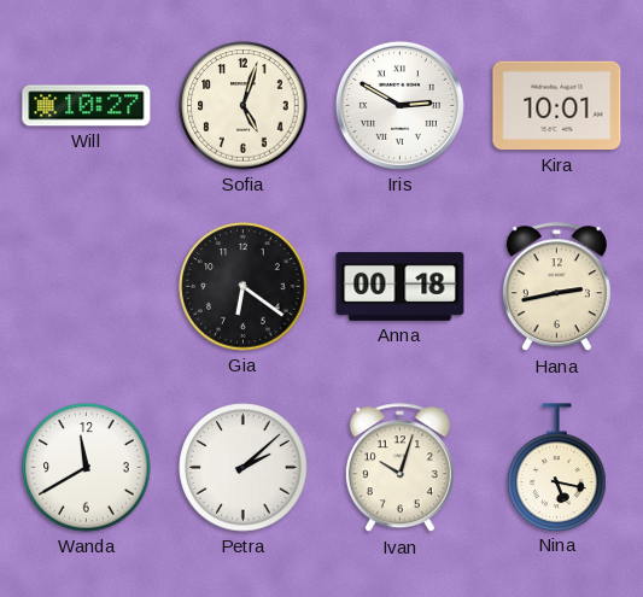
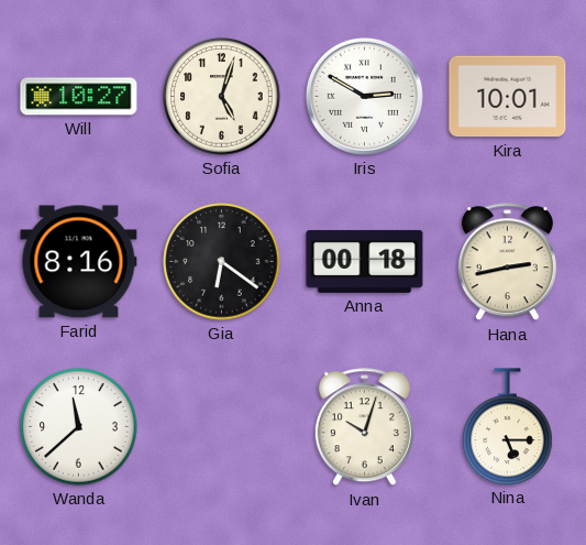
Farid: none -> 8:16 (79, 262)
Wanda: 11:40 -> 11:38 (79, 427)
Petra: 2:08 -> none (244, 468)
Nina: 5:17 -> 5:15 (508, 426)
